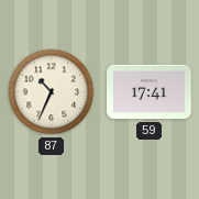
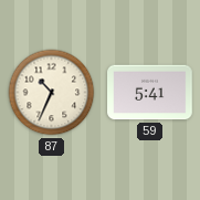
59: 17:41 -> 5:41 (150, 93)
